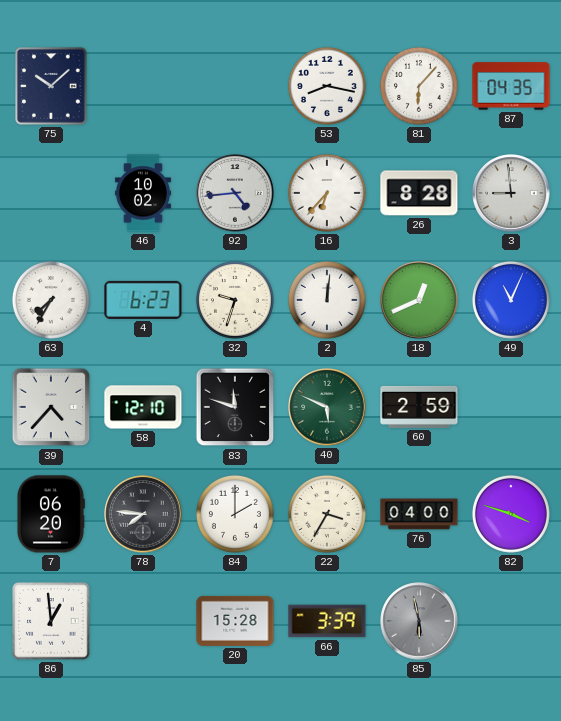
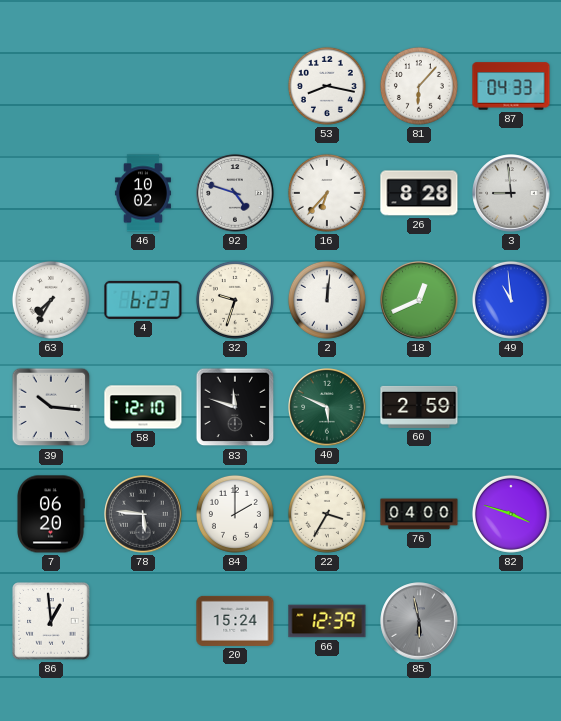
75: 10:08 -> none (52, 87)
87: 04:35 -> 04:33 (511, 86)
92: 4:44 -> 4:48 (235, 193)
49: 11:04 -> 10:59 (511, 300)
39: 4:37 -> 10:16 (51, 407)
78: 7:46 -> 5:46 (143, 514)
20: 15:28 -> 15:24 (235, 621)
66: 3:39 -> 12:39 (327, 621)
